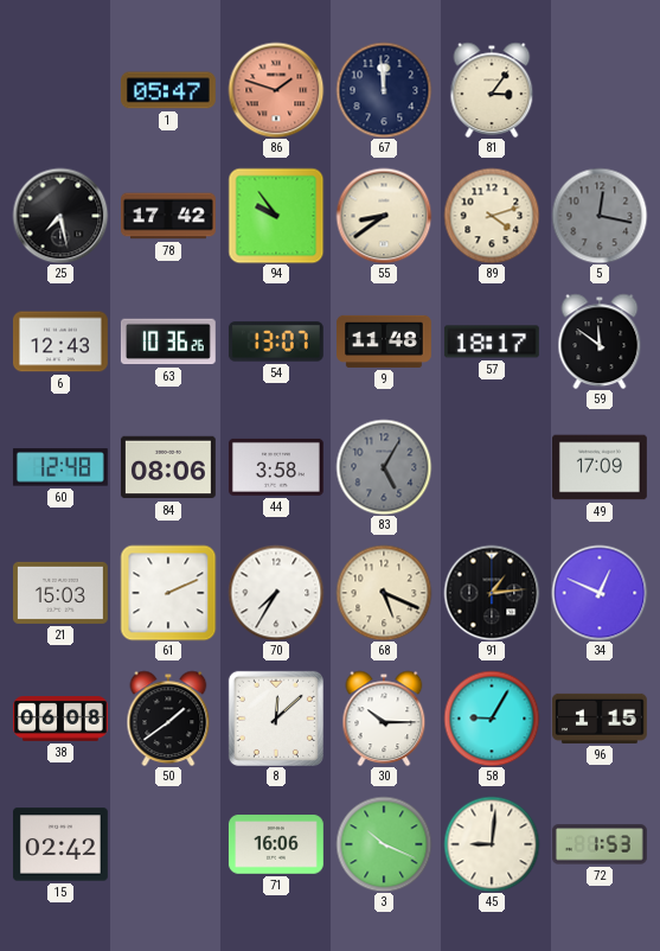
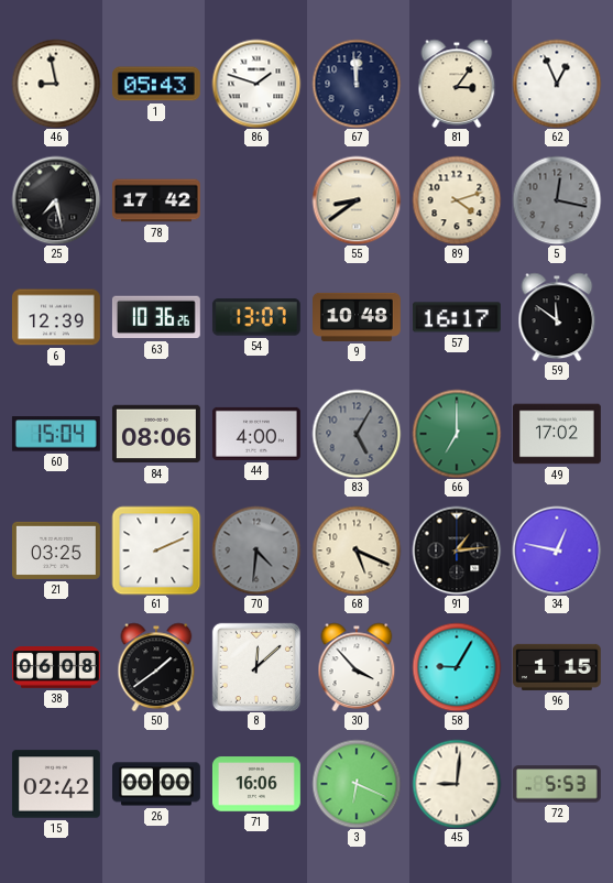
46: none -> 8:58 (56, 84)
1: 05:47 -> 05:43 (156, 84)
86 dial: salmon -> white (256, 84)
62: none -> 12:56 (557, 84)
94: 9:54 -> none (276, 216)
6: 12:43 -> 12:39 (56, 317)
9: 11:48 -> 10:48 (358, 317)
57: 18:17 -> 16:17 (457, 317)
60: 12:48 -> 15:04 (56, 434)
44: 3:58 -> 4:00 (256, 434)
66: none -> 7:00 (457, 434)
49: 17:09 -> 17:02 (558, 434)
21: 15:03 -> 03:25 (57, 550)
70: 7:35 -> 4:31 (256, 550)
70 dial: white -> grey (256, 550)
34: 12:49 -> 12:47 (557, 550)
30: 10:15 -> 3:53 (357, 667)
26: none -> 00:00 (157, 784)
3: 10:19 -> 6:19 (357, 784)
72: 1:53 -> 5:53 (557, 784)
